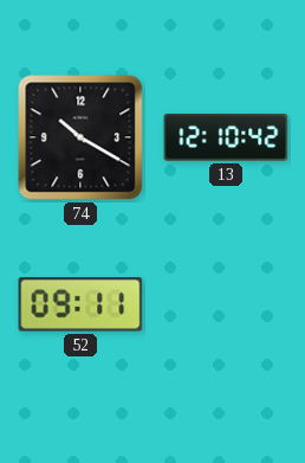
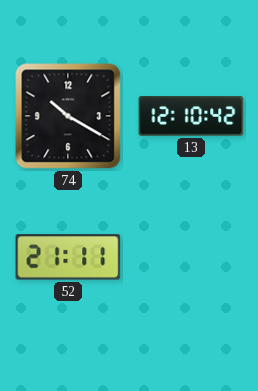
52: 09:11 -> 21:11 (68, 257)
